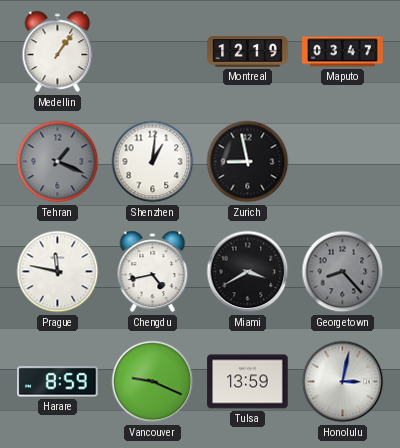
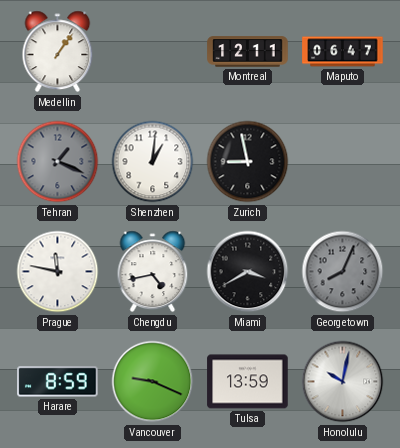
Montreal: 12:19 -> 12:11 (248, 52)
Maputo: 03:47 -> 06:47 (343, 52)
Georgetown: 8:23 -> 8:04 (343, 272)
Honolulu: 3:02 -> 10:02 (343, 382)
